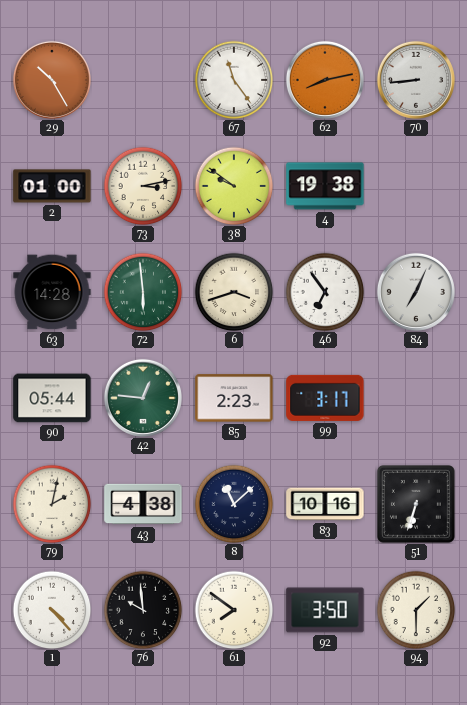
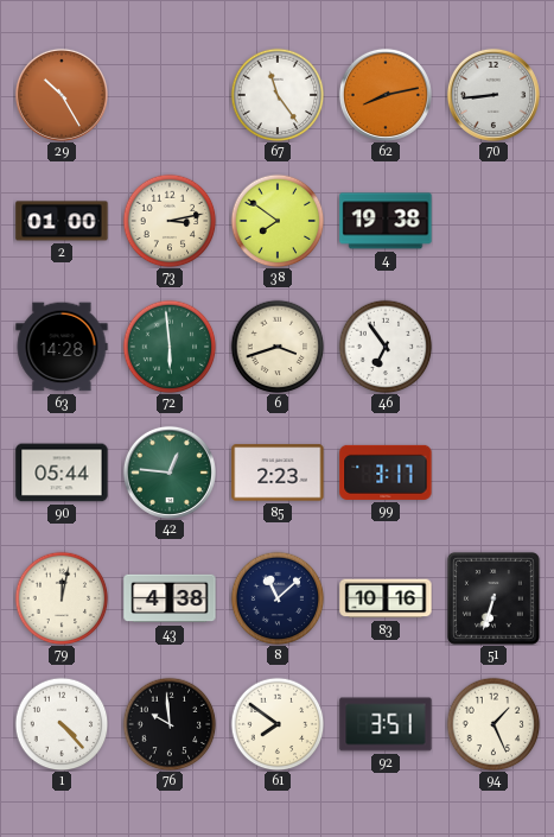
38: 9:51 -> 7:51 (278, 221)
84: 7:04 -> none (416, 292)
79: 2:02 -> 12:02 (62, 598)
92: 3:50 -> 3:51 (386, 724)
94: 1:30 -> 1:26 (493, 724)
